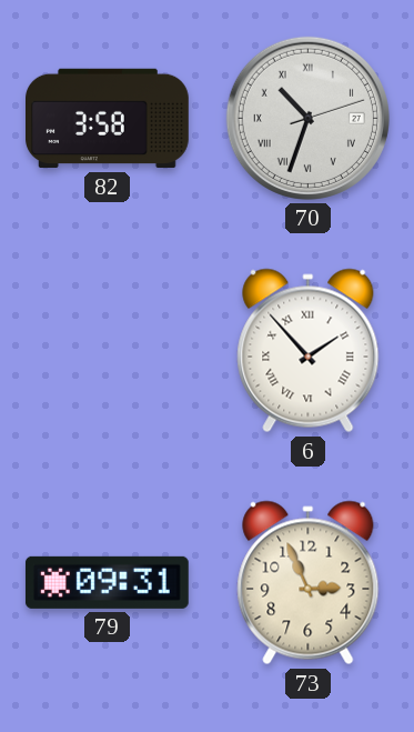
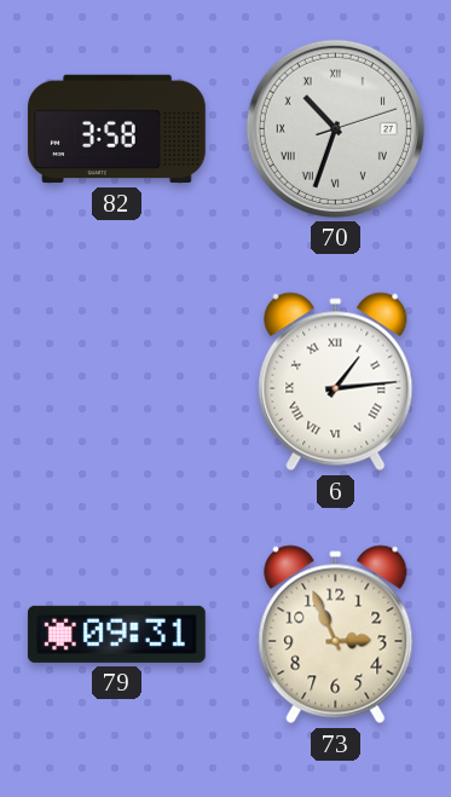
6: 1:53 -> 1:14 (336, 382)
